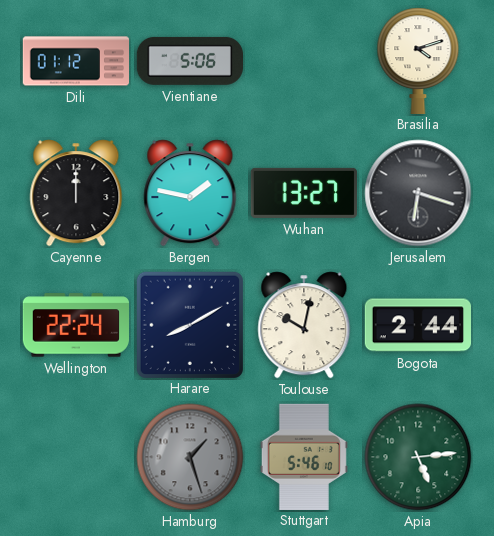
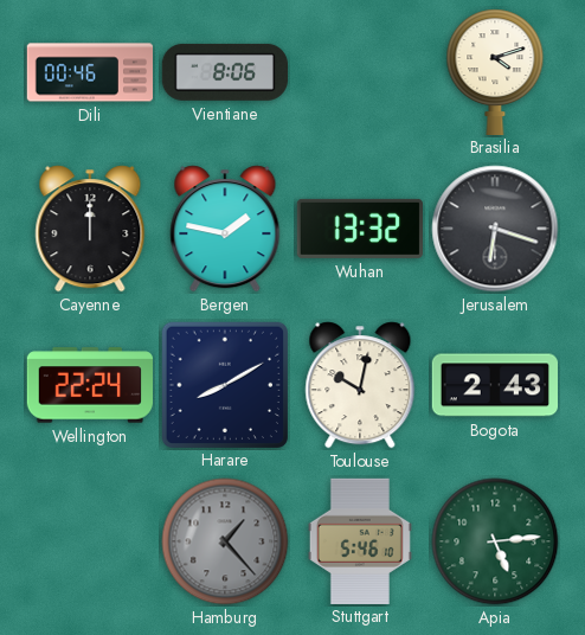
Dili: 01:12 -> 00:46 (90, 72)
Vientiane: 5:06 -> 8:06 (224, 72)
Wuhan: 13:27 -> 13:32 (360, 229)
Bogota: 2:44 -> 2:43 (494, 385)
Hamburg: 1:27 -> 1:23 (225, 541)
